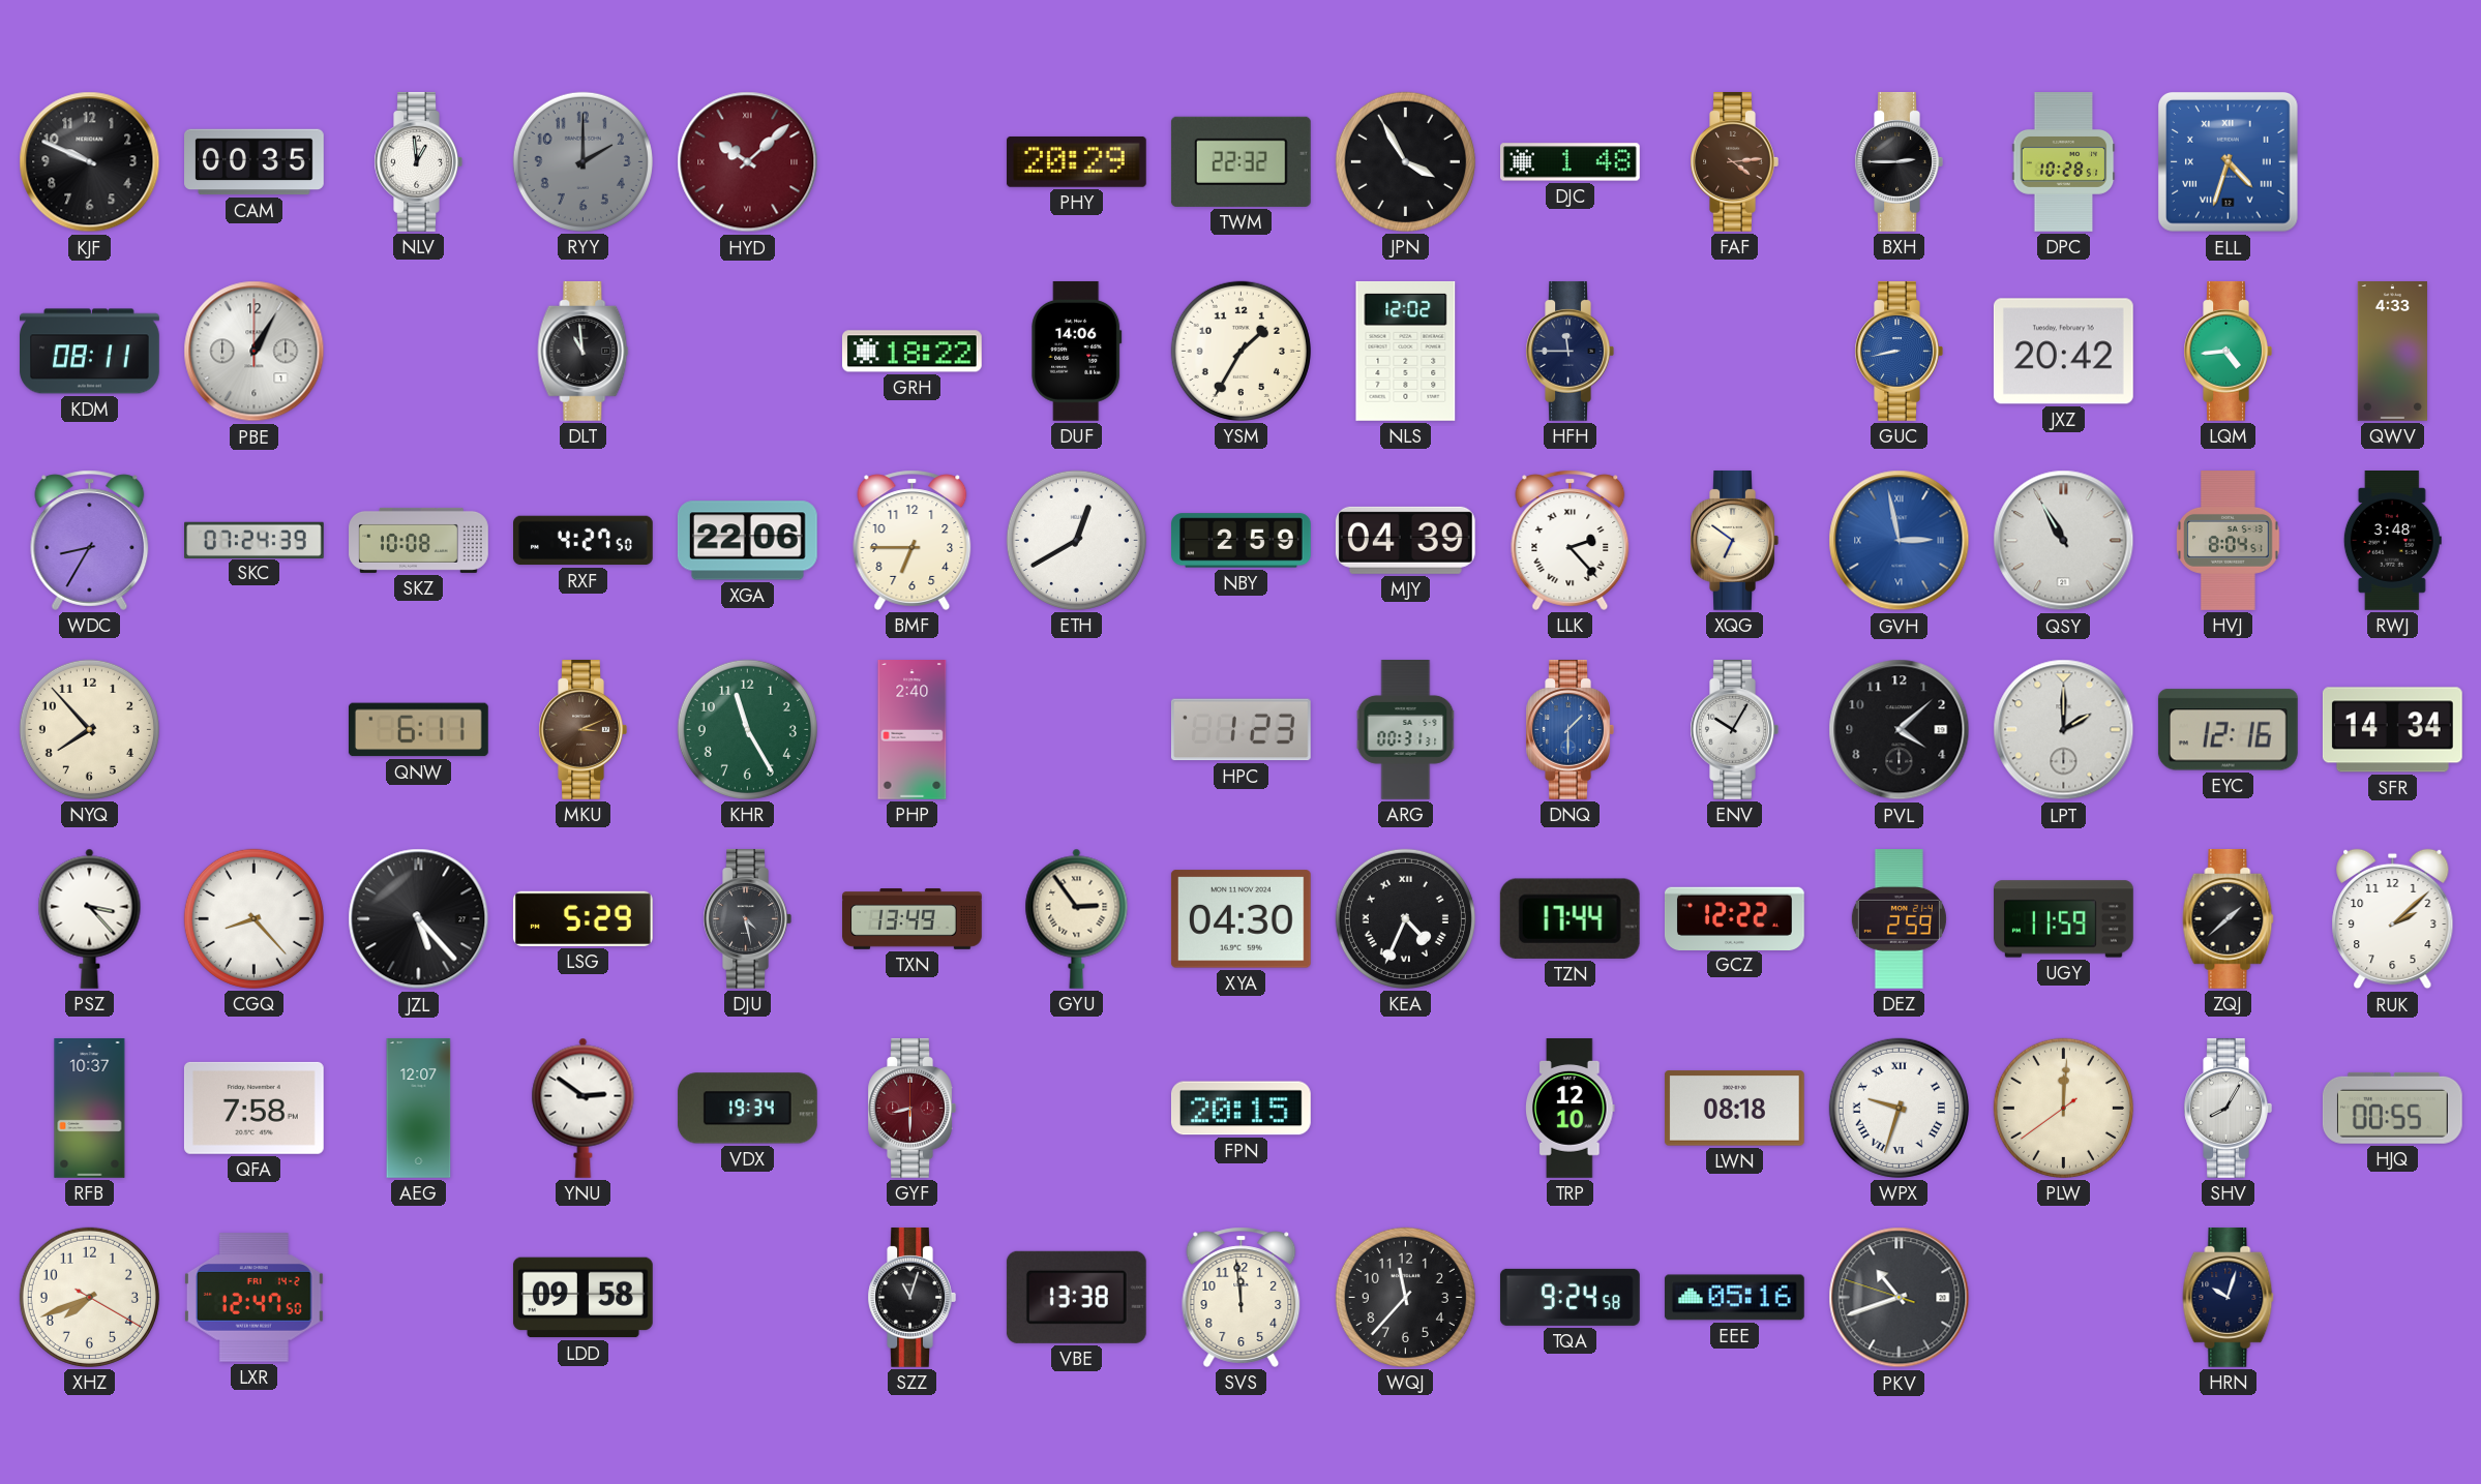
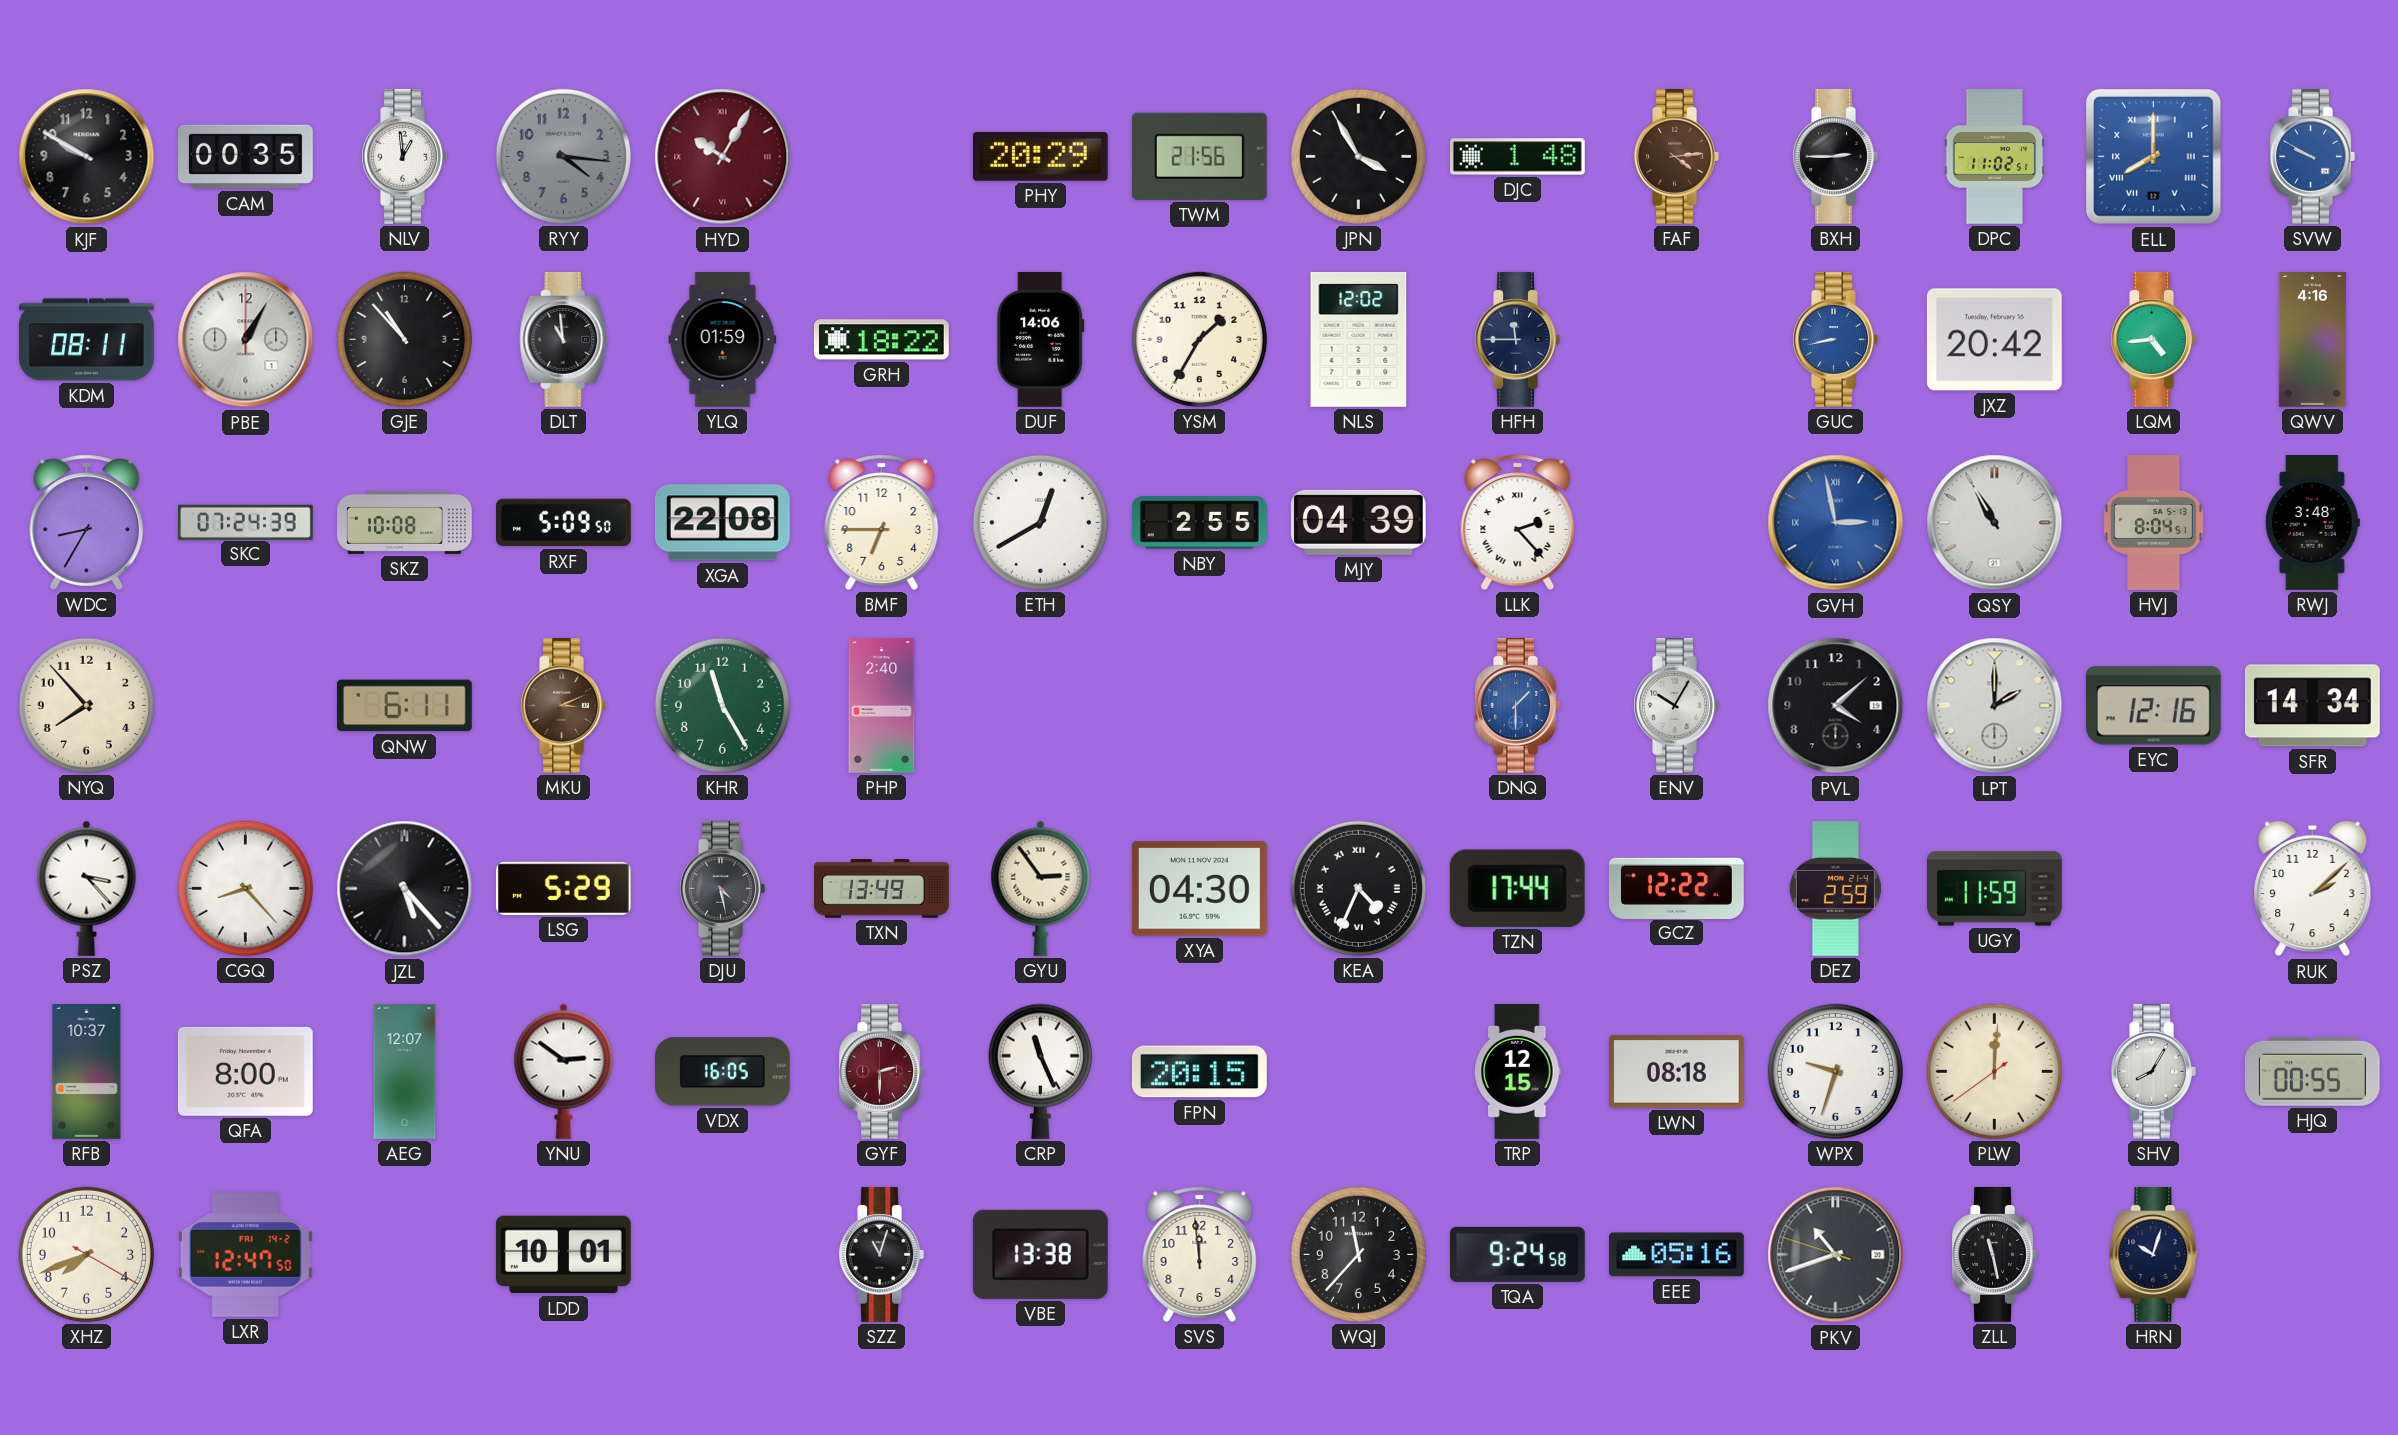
KJF: 9:49 -> 9:50 (87, 157)
RYY: 2:00 -> 4:16 (563, 156)
HYD: 10:08 -> 10:05 (723, 157)
TWM: 22:32 -> 21:56 (1199, 156)
DPC: 10:28 -> 11:02 (1995, 157)
ELL: 4:33 -> 8:00 (2154, 157)
SVW: none -> 9:50 (2312, 156)
GJE: none -> 10:53 (404, 339)
YLQ: none -> 01:59 (723, 340)
QWV: 4:33 -> 4:16 (2312, 340)
RXF: 4:27 -> 5:09 (564, 523)
XGA: 22:06 -> 22:08 (722, 523)
NBY: 2:59 -> 2:55 (1200, 523)
XQG: 6:51 -> none (1734, 540)
HPC: 1:23 -> none (1240, 730)
ARG: 00:31 -> none (1406, 730)
ZQJ: 1:38 -> none (2229, 918)
QFA: 7:58 -> 8:00 (245, 1071)
VDX: 19:34 -> 16:05 (722, 1072)
GYF: 8:30 -> 2:30 (881, 1071)
CRP: none -> 11:26 (1040, 1071)
TRP: 12:10 -> 12:15 (1518, 1072)
WPX numerals: Roman -> Arabic (1835, 1071)
LDD: 09:58 -> 10:01 (563, 1255)
ZLL: none -> 11:28 (1994, 1254)
